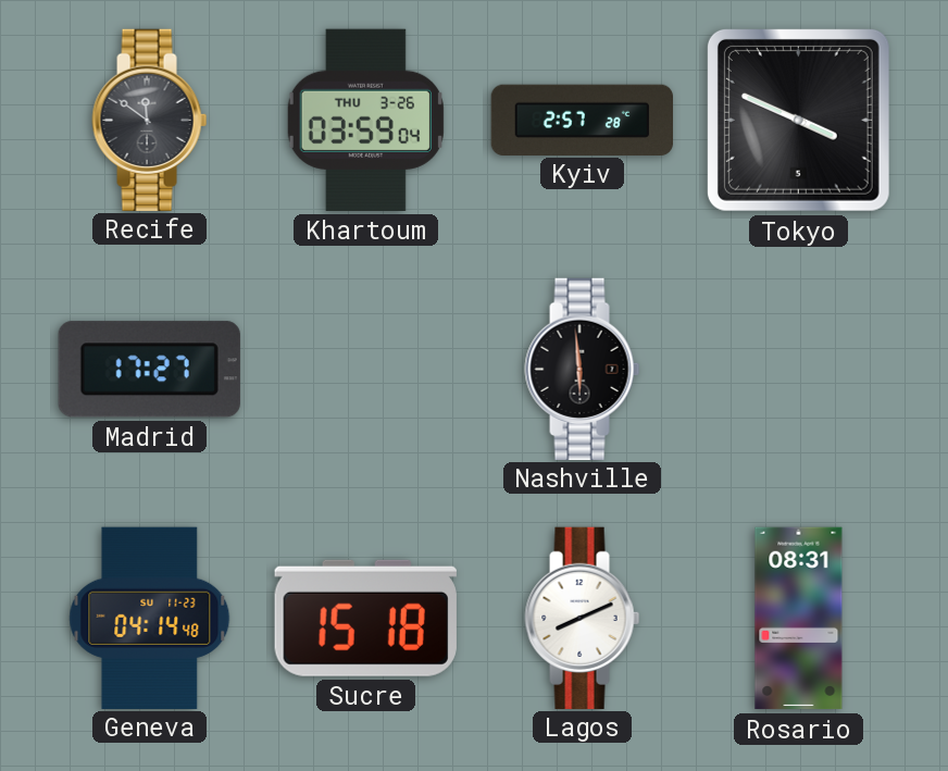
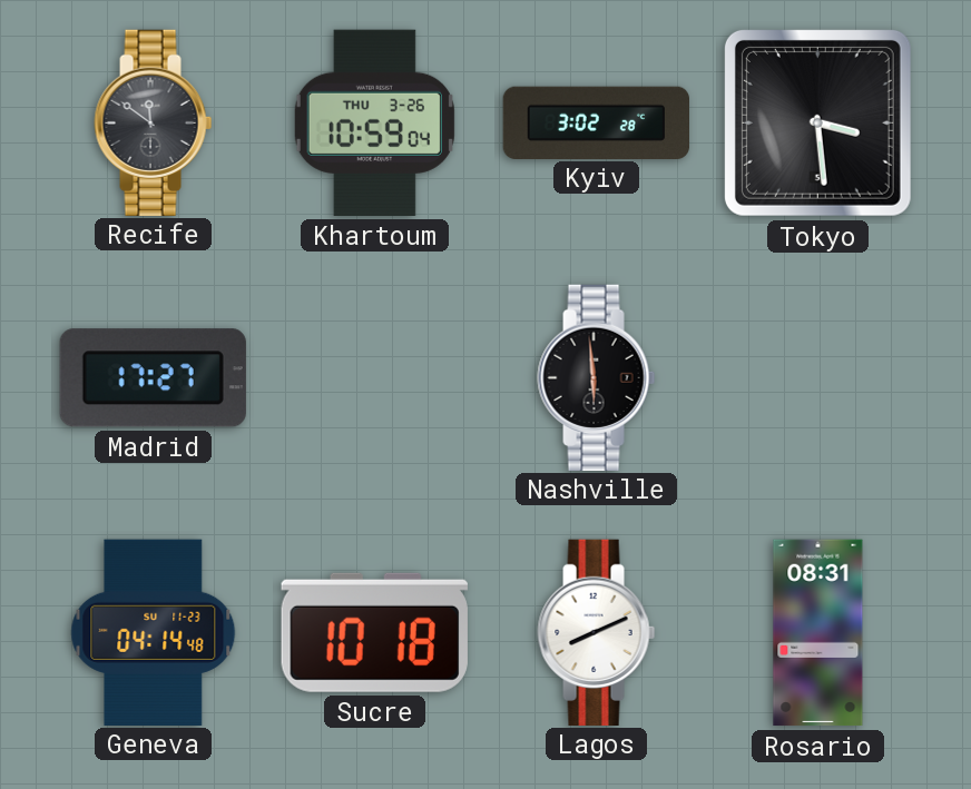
Khartoum: 03:59 -> 10:59 (374, 122)
Kyiv: 2:57 -> 3:02 (596, 122)
Tokyo: 3:49 -> 3:29 (817, 122)
Sucre: 15:18 -> 10:18 (374, 632)
